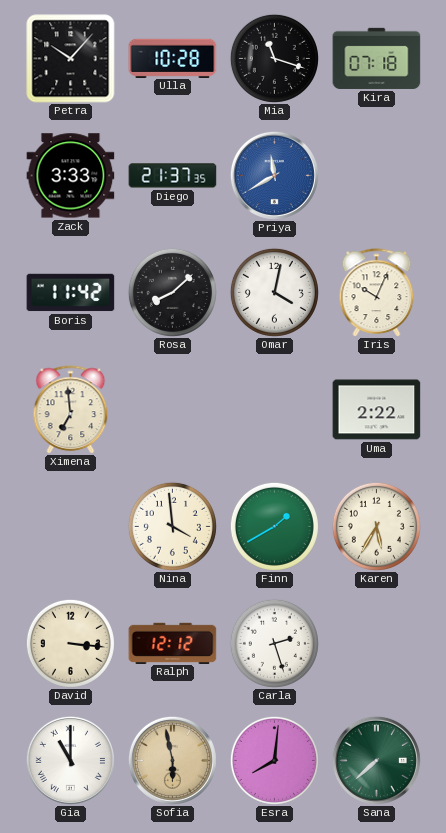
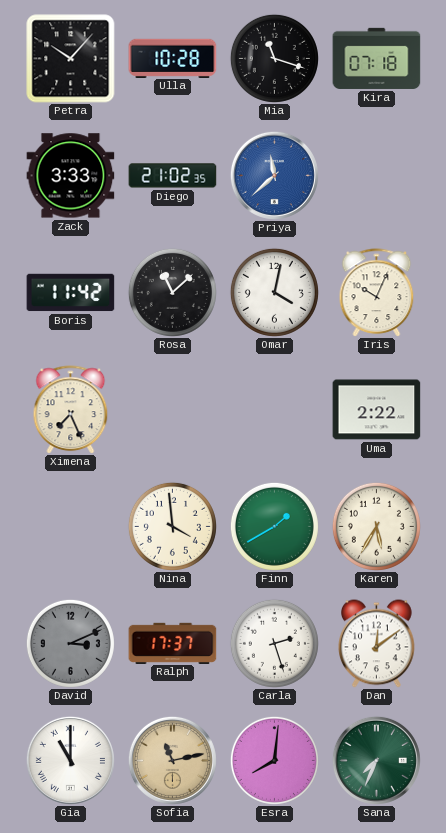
Diego: 21:37 -> 21:02 (173, 176)
Priya: 11:40 -> 11:38 (274, 175)
Rosa: 8:08 -> 11:08 (172, 292)
Ximena: 6:59 -> 7:26 (71, 410)
David: 3:16 -> 3:11 (70, 643)
David dial: cream -> grey (70, 643)
Ralph: 12:12 -> 17:37 (173, 643)
Dan: none -> 12:09 (377, 644)
Sofia: 5:58 -> 11:13 (172, 760)
Sana: 7:38 -> 7:34 (376, 760)
